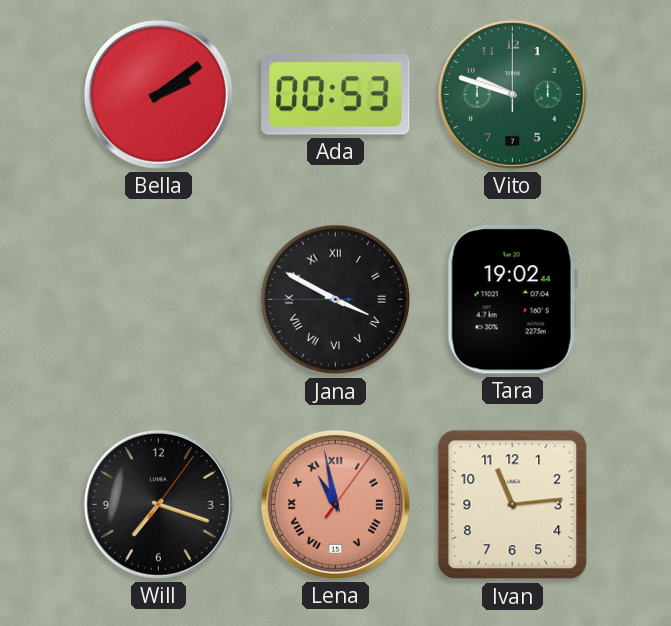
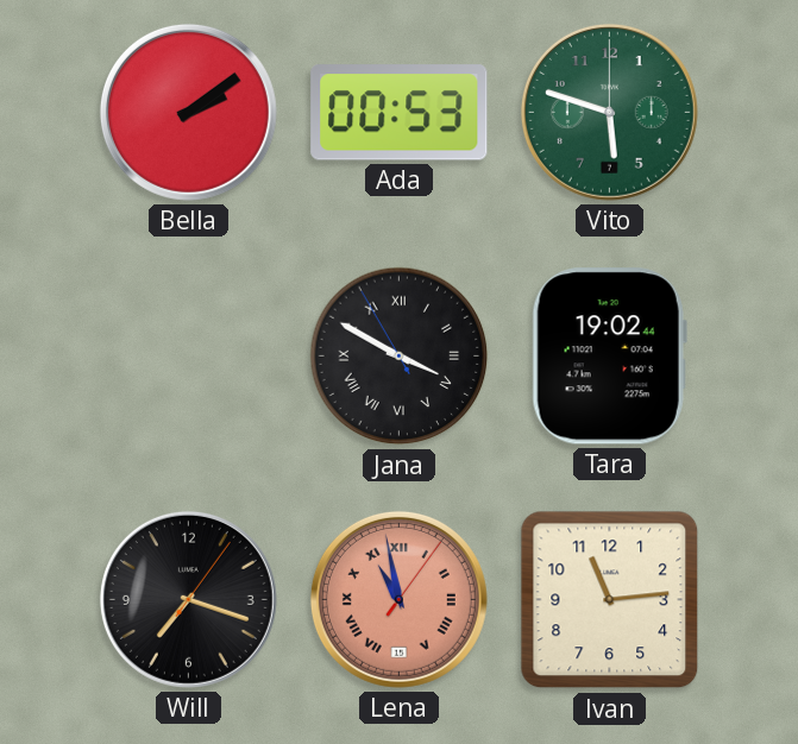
Vito: 9:48 -> 5:48 (609, 112)
Jana: 3:49:45 -> 3:49:55 (400, 357)
